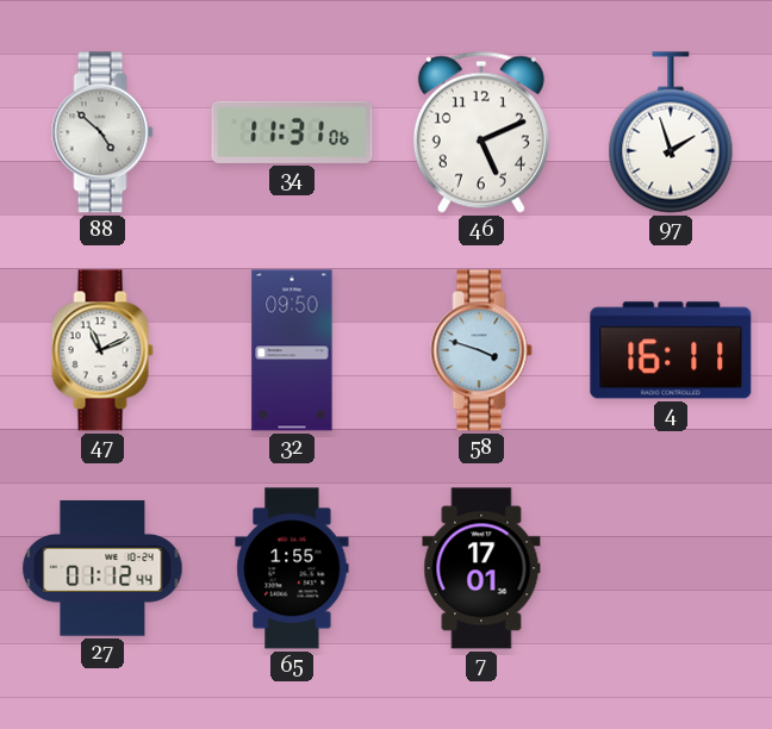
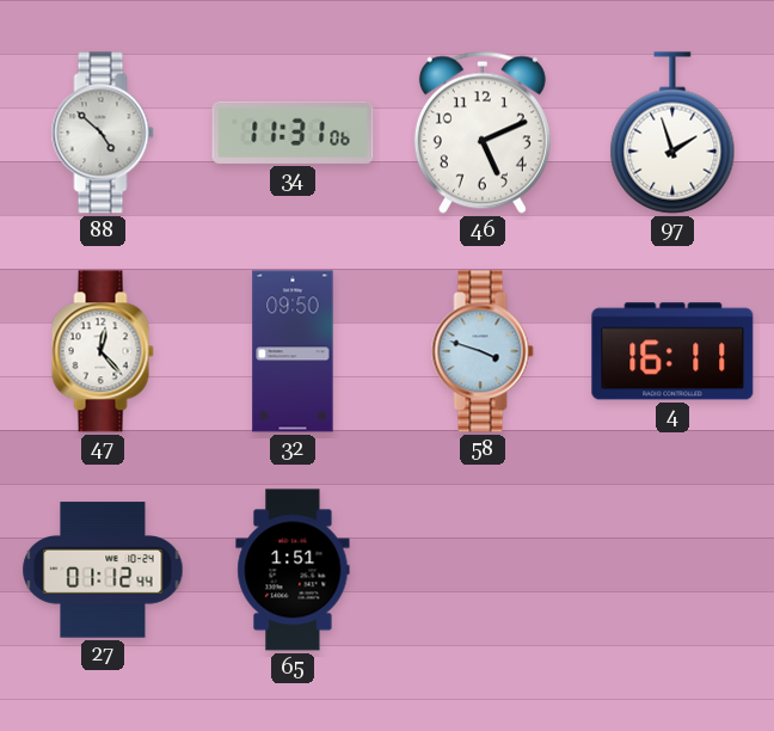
47: 11:11 -> 12:23 (103, 351)
65: 1:55 -> 1:51 (293, 570)
7: 17:01 -> none (481, 568)
